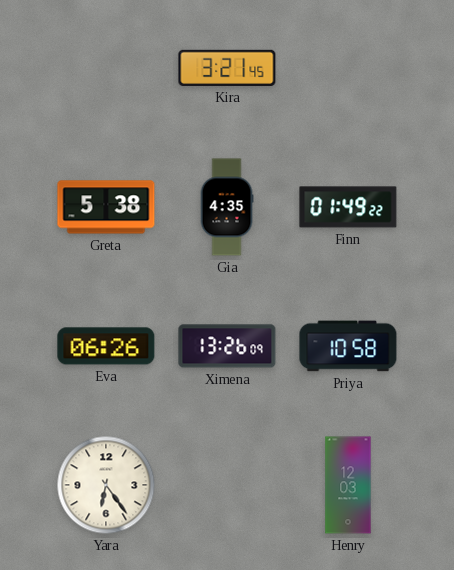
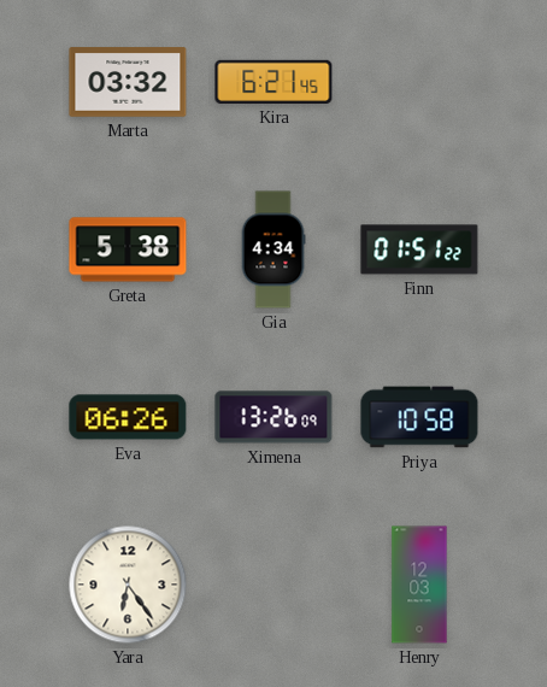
Marta: none -> 03:32 (128, 82)
Kira: 3:21 -> 6:21 (273, 82)
Gia: 4:35 -> 4:34 (273, 249)
Finn: 01:49 -> 01:51 (419, 249)
